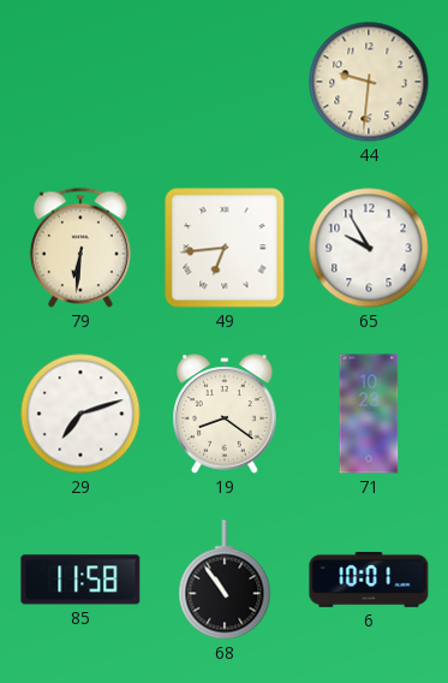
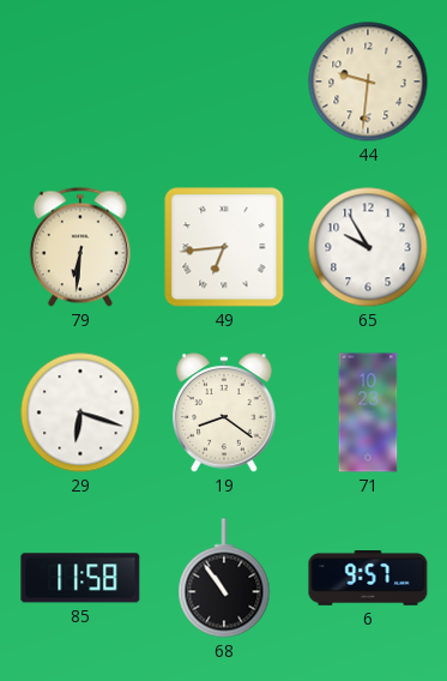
29: 7:12 -> 6:18 (80, 412)
6: 10:01 -> 9:57 (368, 579)
